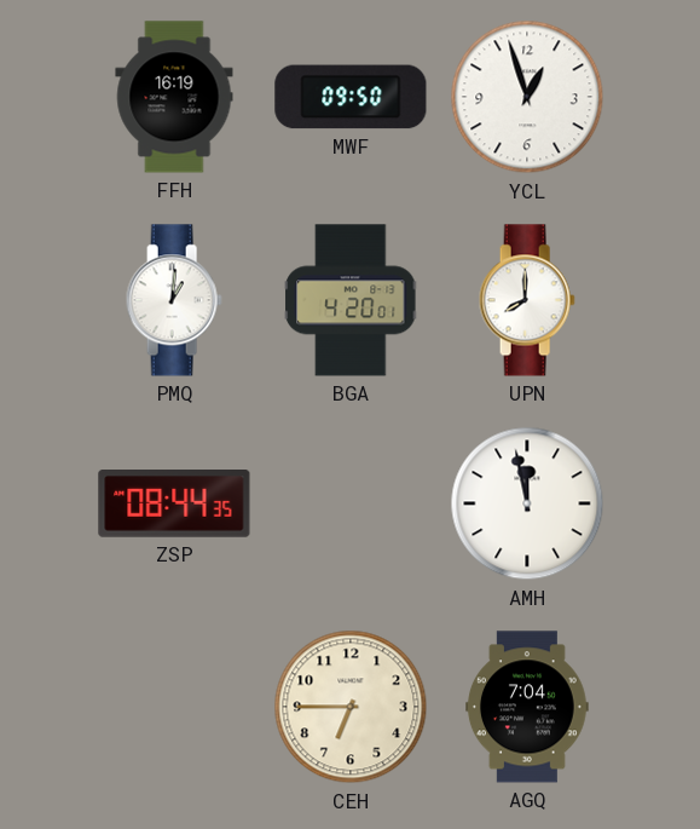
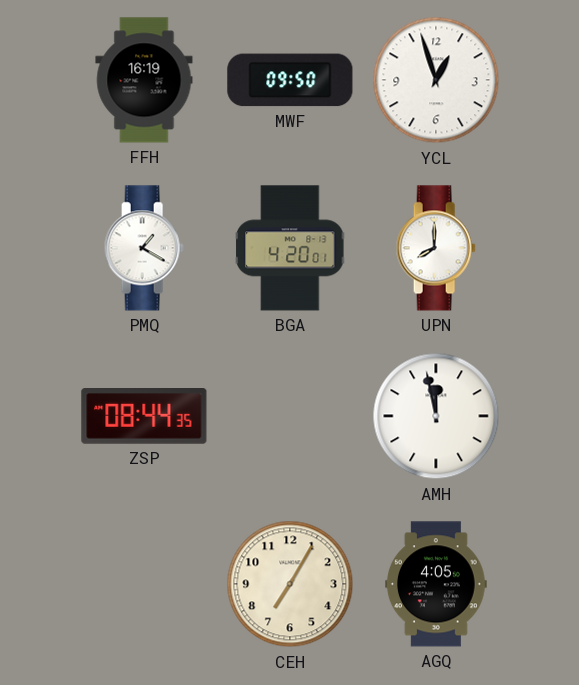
PMQ: 1:01 -> 1:20 (144, 248)
CEH: 6:45 -> 7:05 (290, 584)
AGQ: 7:04 -> 4:05 (437, 584)
